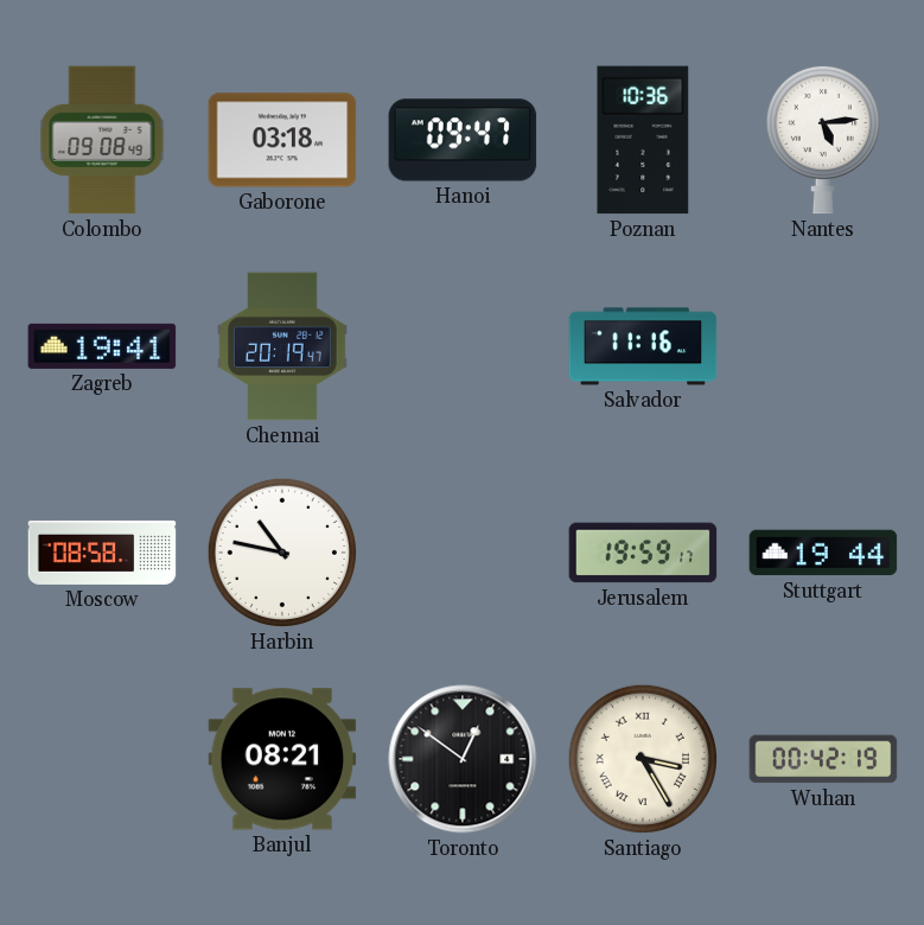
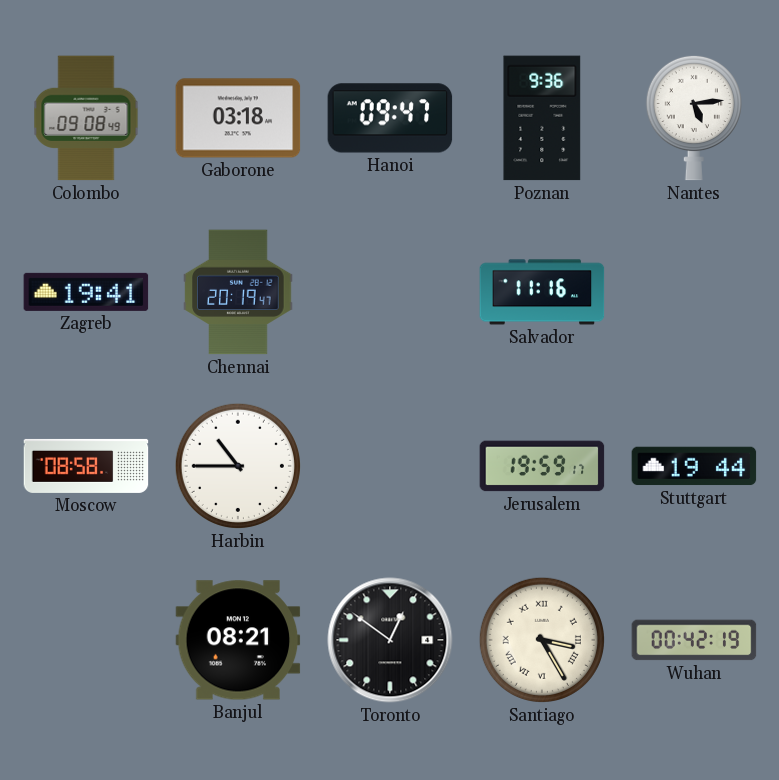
Poznan: 10:36 -> 9:36 (542, 118)
Harbin: 10:47 -> 10:45 (238, 466)
